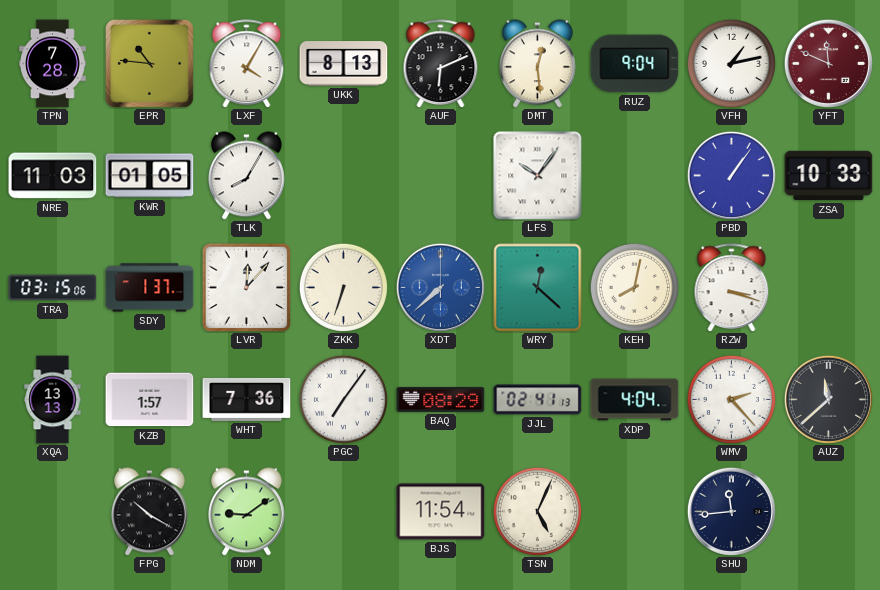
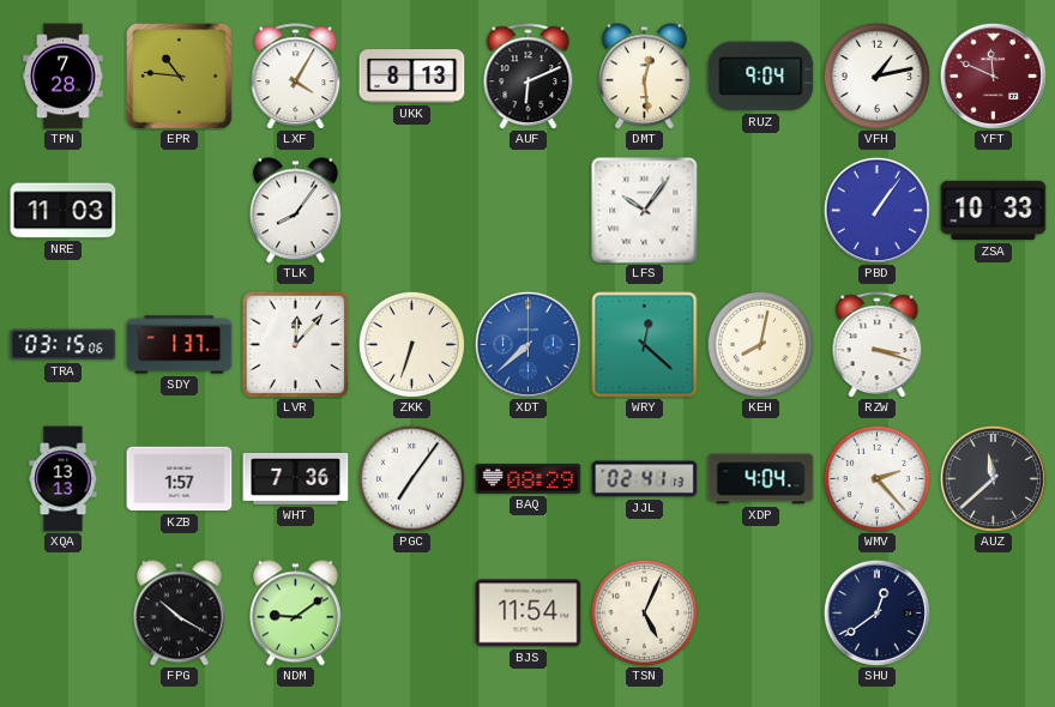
KWR: 01:05 -> none (150, 176)
TLK: 8:05 -> 8:06 (295, 211)
SHU: 11:44 -> 12:39 (876, 612)
